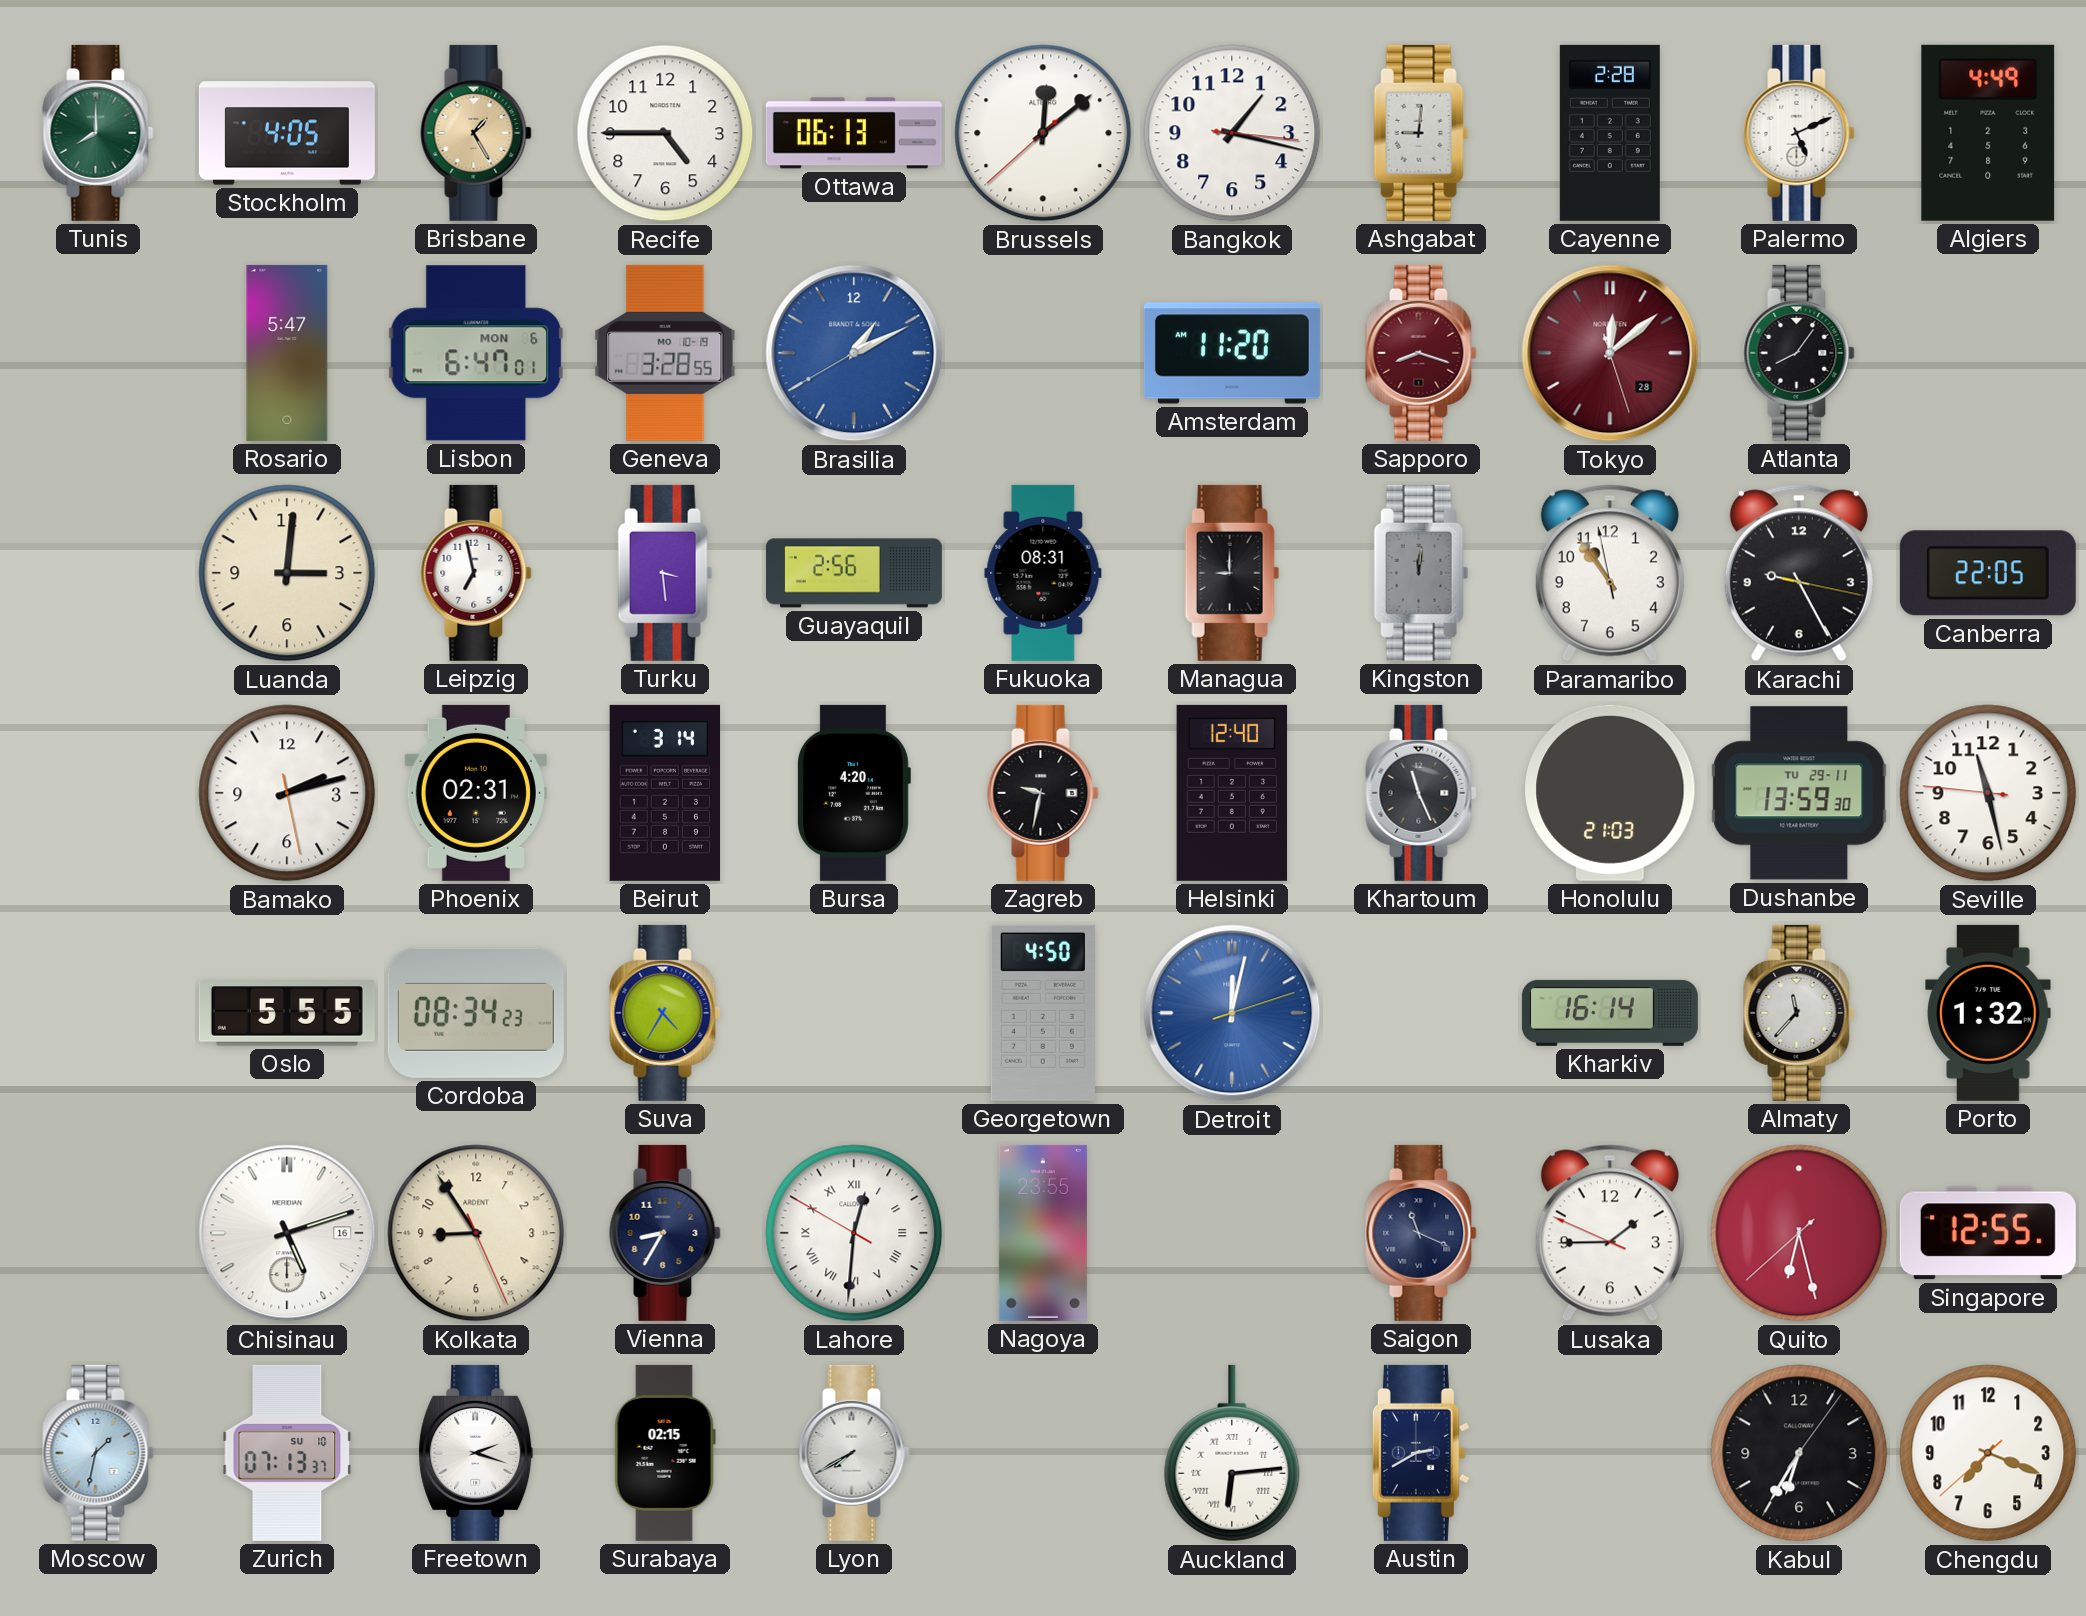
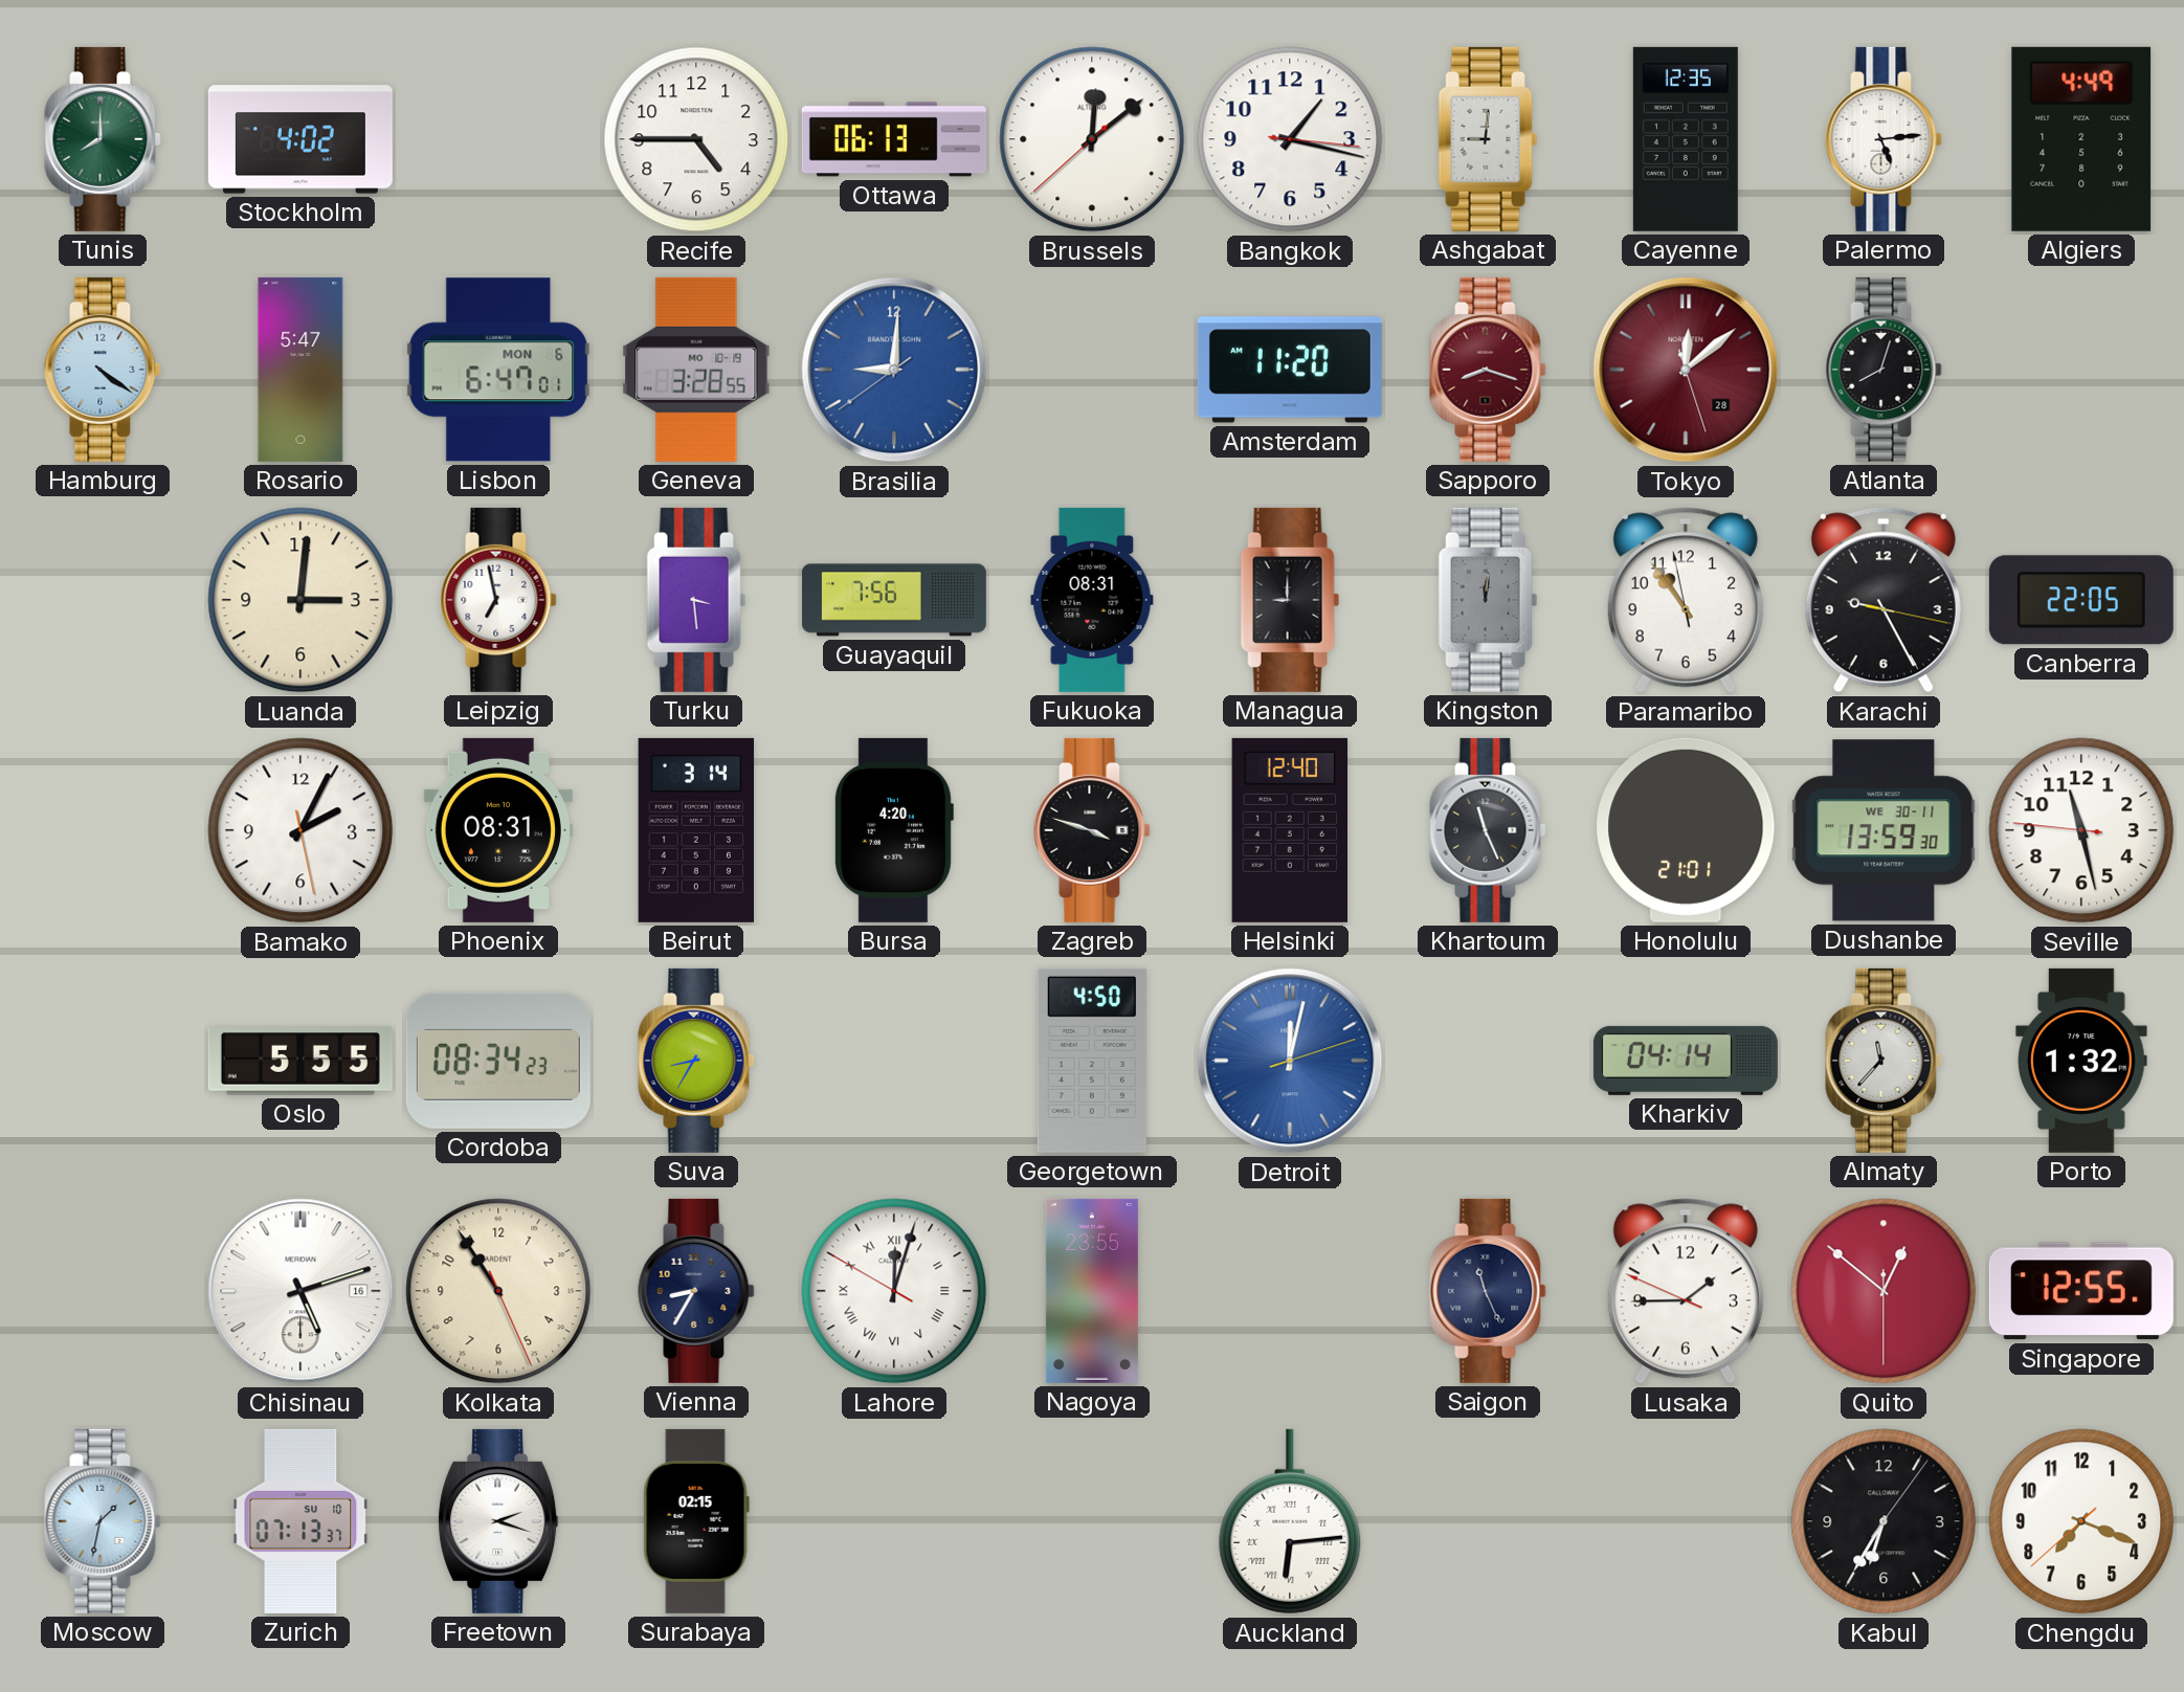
Stockholm: 4:05 -> 4:02 (300, 139)
Brisbane: 1:25 -> none (476, 133)
Cayenne: 2:28 -> 12:35 (1686, 139)
Palermo: 5:11 -> 5:14 (1884, 139)
Hamburg: none -> 4:21 (103, 370)
Brasilia: 1:10 -> 9:00 (894, 370)
Atlanta: 8:06 -> 8:03 (1884, 370)
Guayaquil: 2:56 -> 7:56 (894, 600)
Bamako: 2:12 -> 2:04 (300, 830)
Phoenix: 02:31 -> 08:31 (498, 830)
Zagreb: 9:32 -> 3:48 (1092, 830)
Honolulu: 21:03 -> 21:01 (1686, 830)
Dushanbe date: TU 29-11 -> WE 30-11 (1884, 830)
Suva: 4:35 -> 8:35 (696, 1061)
Kharkiv: 16:14 -> 04:14 (1686, 1061)
Kolkata: 8:54 -> 10:54 (498, 1291)
Lahore: 12:30 -> 12:02 (894, 1291)
Saigon: 11:19 -> 11:26 (1488, 1291)
Quito: 6:27 -> 12:51 (1884, 1291)
Lyon: 7:40 -> none (854, 1453)
Austin: 2:40 -> none (1421, 1453)
